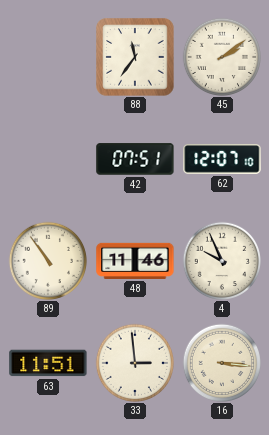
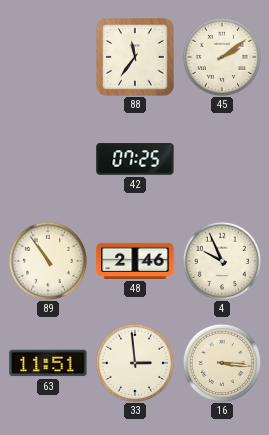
42: 07:51 -> 07:25 (135, 159)
62: 12:07 -> none (222, 159)
48: 11:46 -> 2:46 (135, 261)
